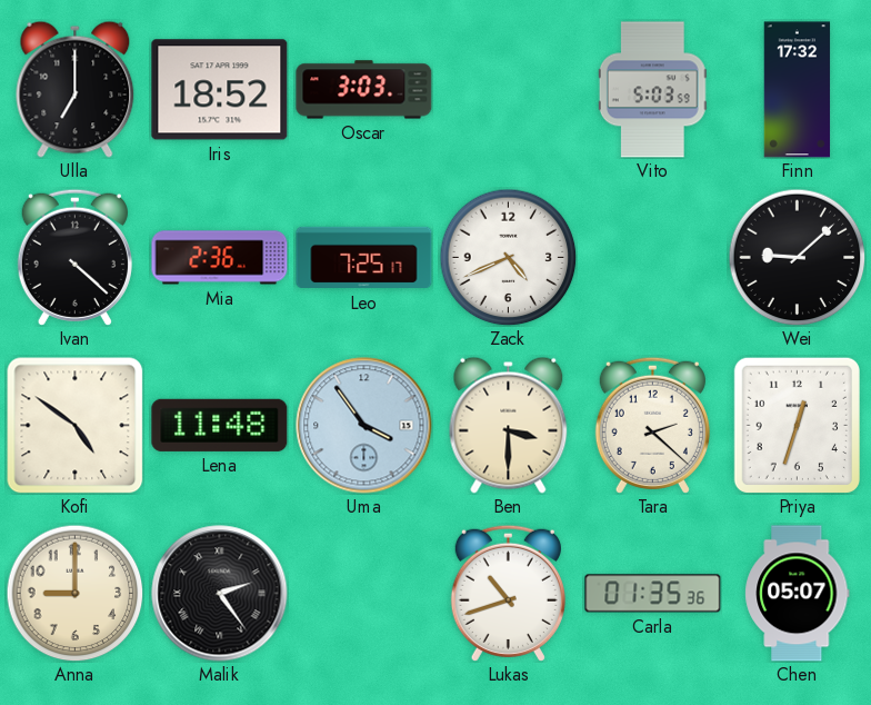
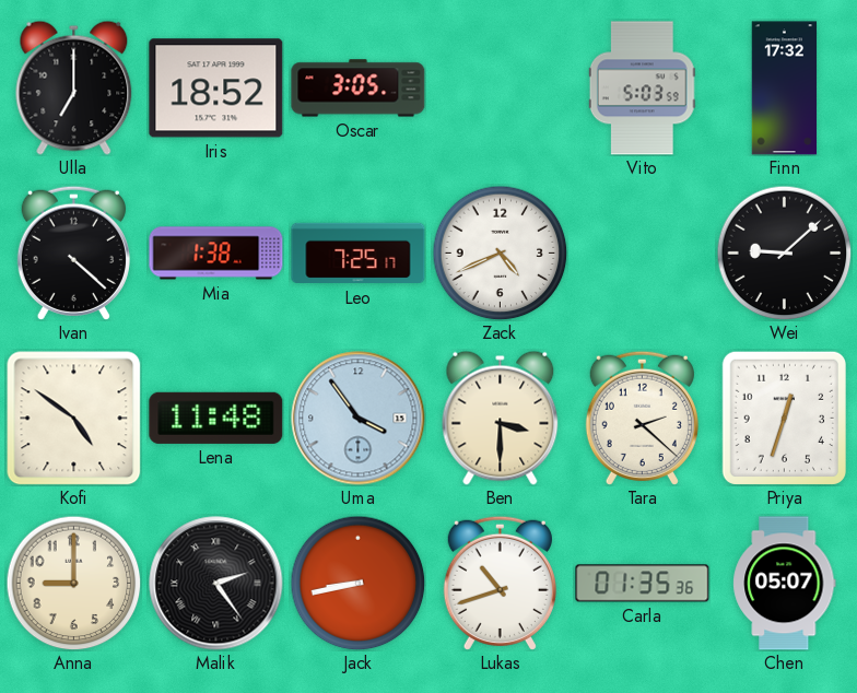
Oscar: 3:03 -> 3:05 (359, 89)
Mia: 2:36 -> 1:38 (216, 254)
Jack: none -> 8:43 (357, 583)
